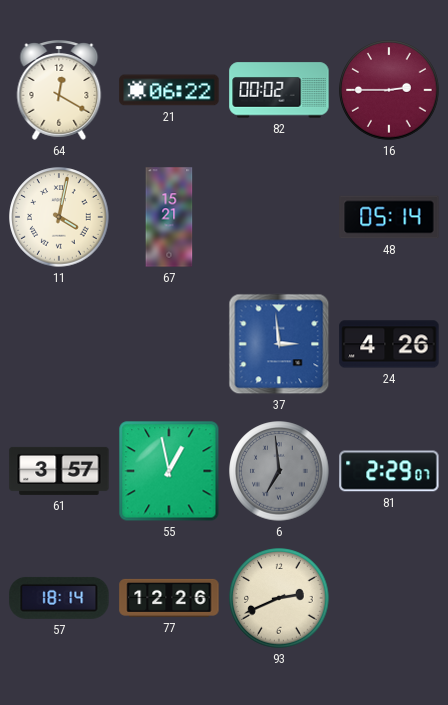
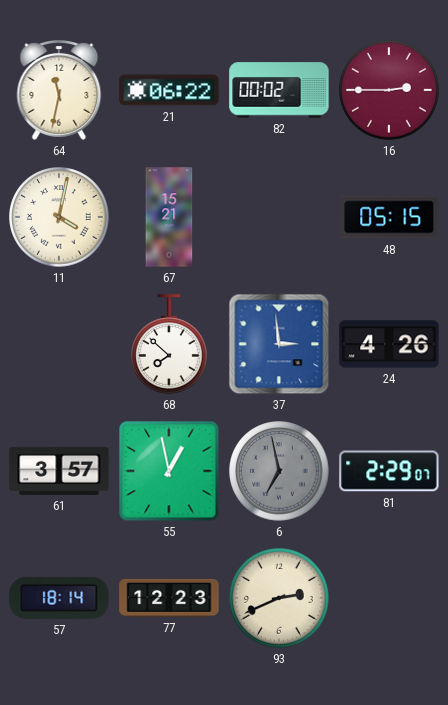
64: 12:20 -> 11:32 (59, 91)
48: 05:14 -> 05:15 (389, 217)
68: none -> 7:52 (170, 344)
6: 6:59 -> 6:58 (279, 471)
77: 12:26 -> 12:23 (169, 598)
